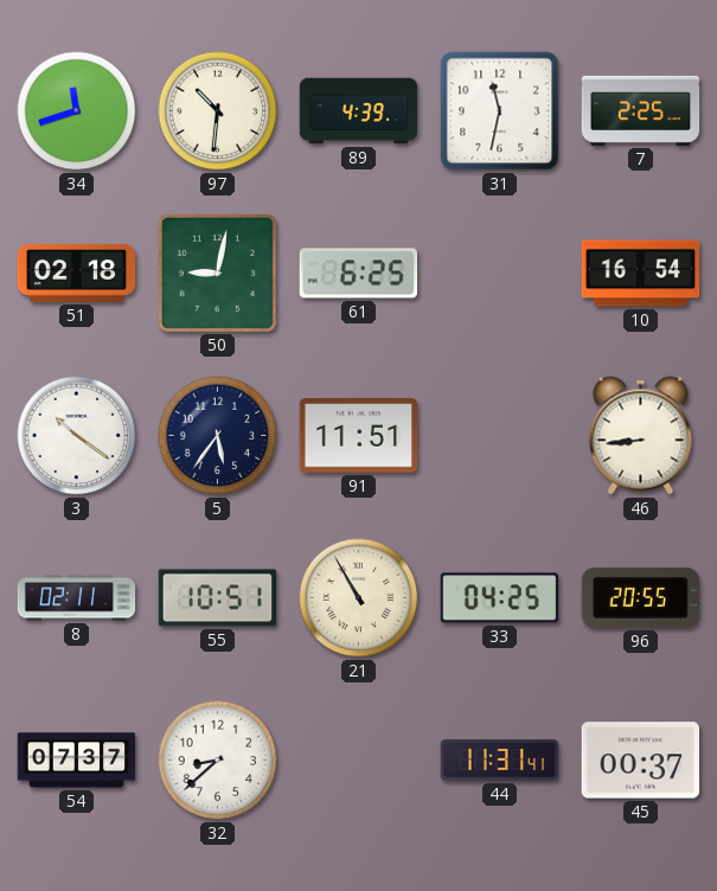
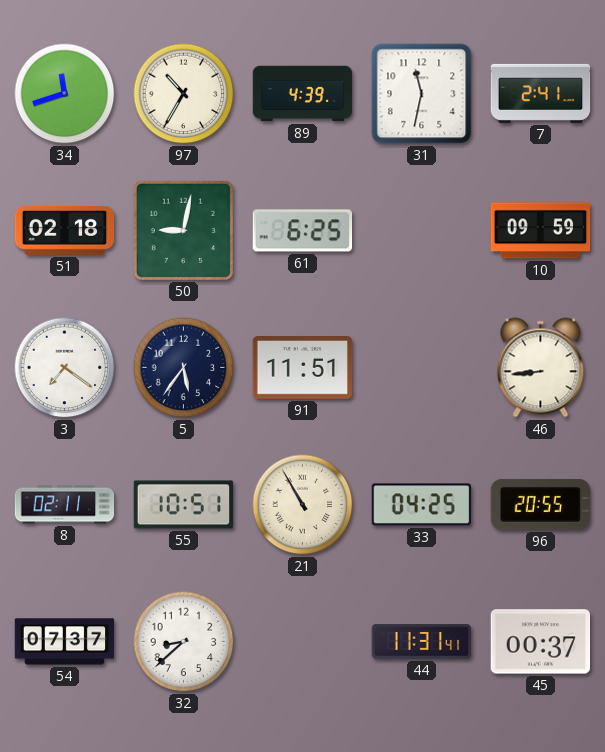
97: 10:31 -> 10:35 (184, 94)
7: 2:25 -> 2:41 (541, 93)
10: 16:54 -> 09:59 (541, 231)
3: 10:21 -> 7:21 (65, 368)
